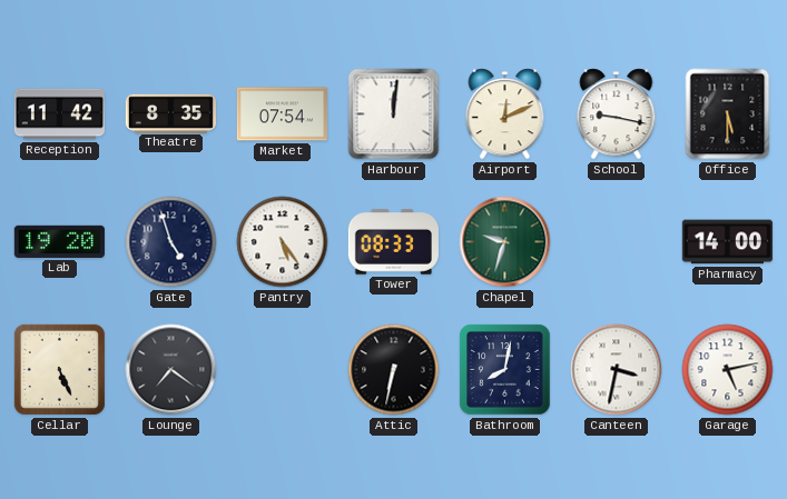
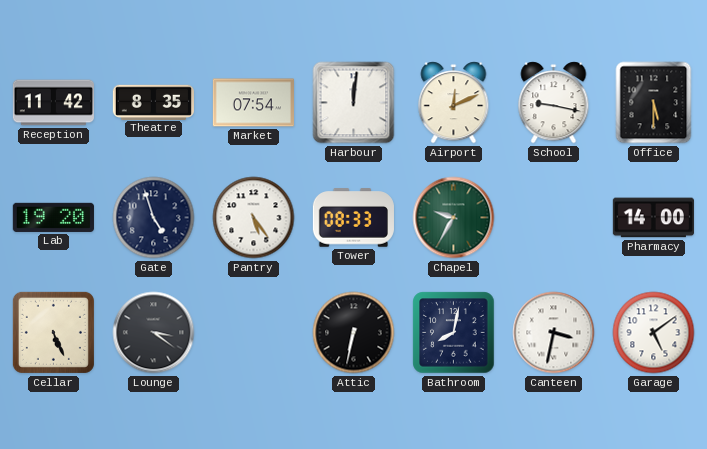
Chapel: 9:33 -> 9:35 (454, 218)
Lounge: 7:21 -> 3:21 (154, 333)
Garage: 5:13 -> 5:09 (654, 333)
